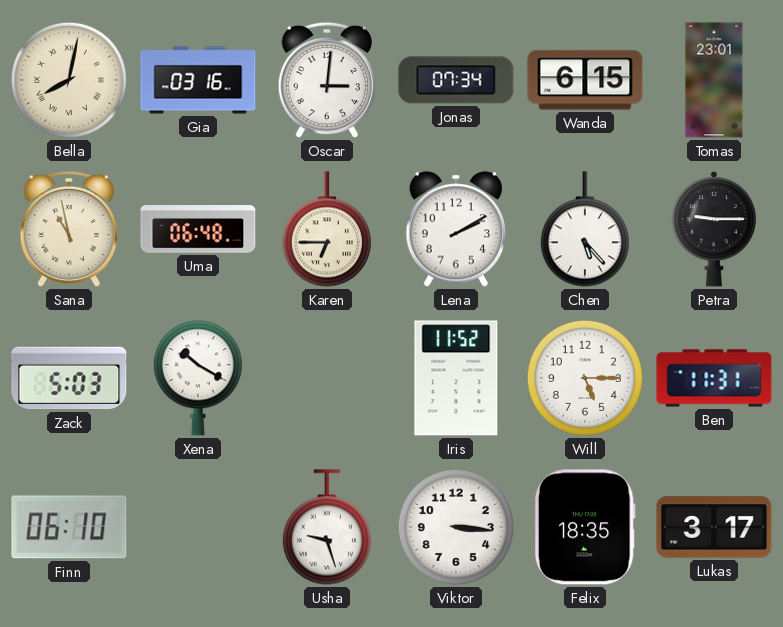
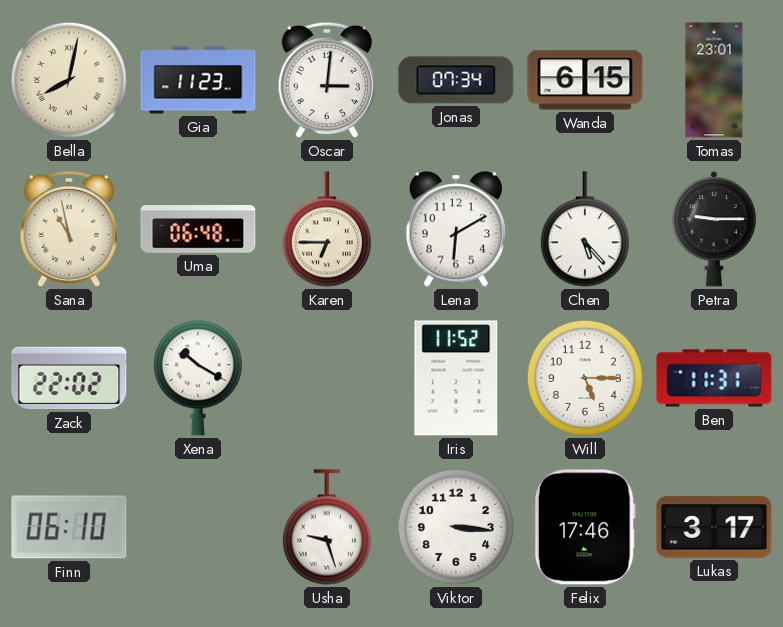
Gia: 03:16 -> 11:23 (198, 80)
Lena: 2:10 -> 6:10 (456, 229)
Zack: 5:03 -> 22:02 (69, 378)
Felix: 18:35 -> 17:46 (585, 527)
